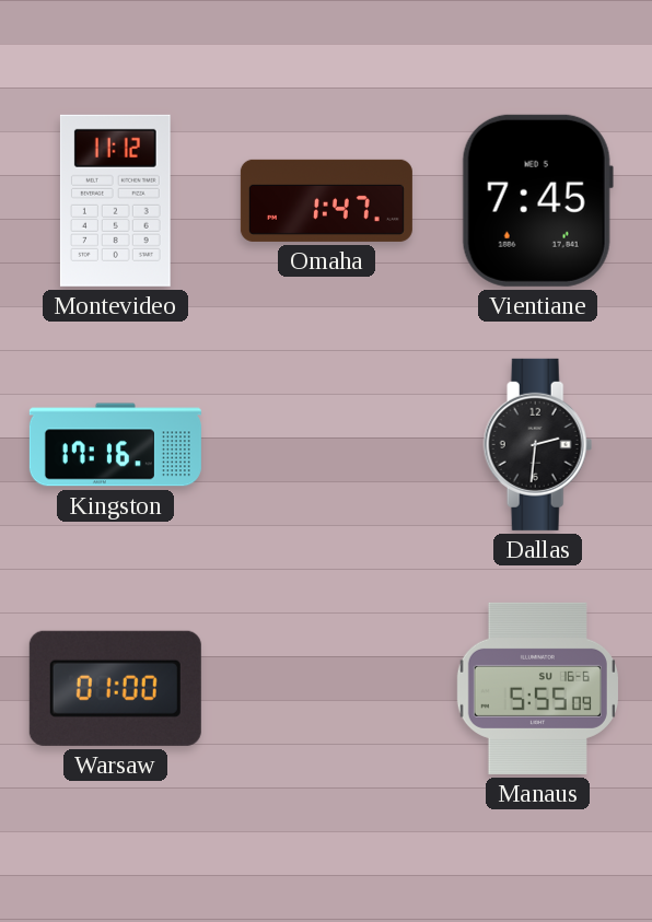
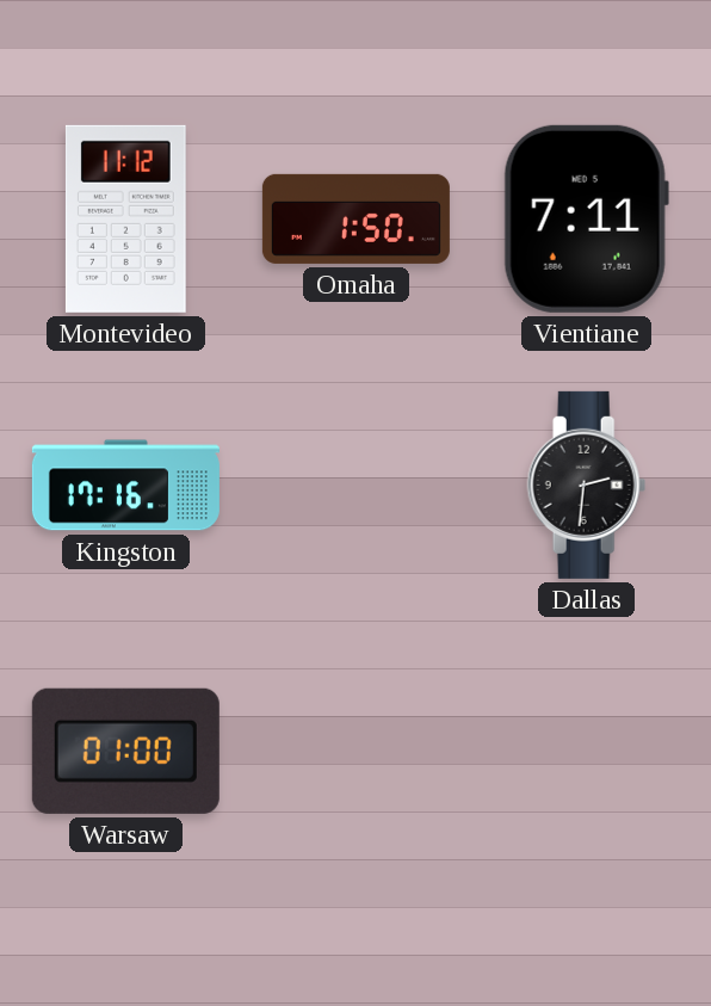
Omaha: 1:47 -> 1:50 (355, 218)
Vientiane: 7:45 -> 7:11 (586, 218)
Manaus: 5:55 -> none (537, 688)
